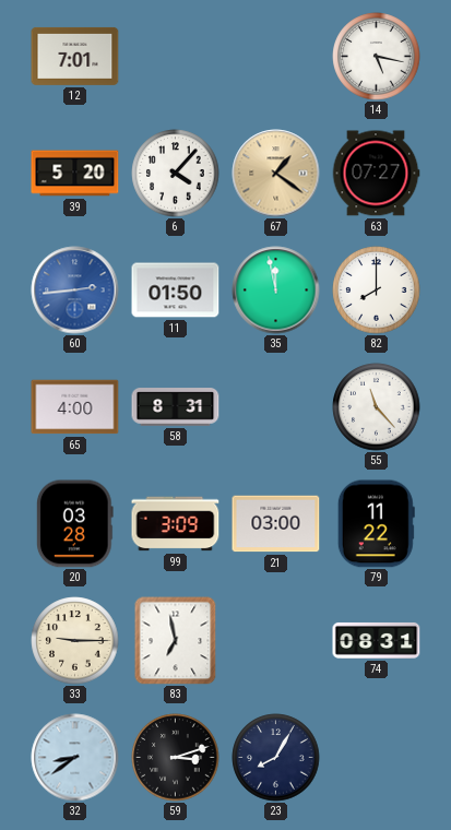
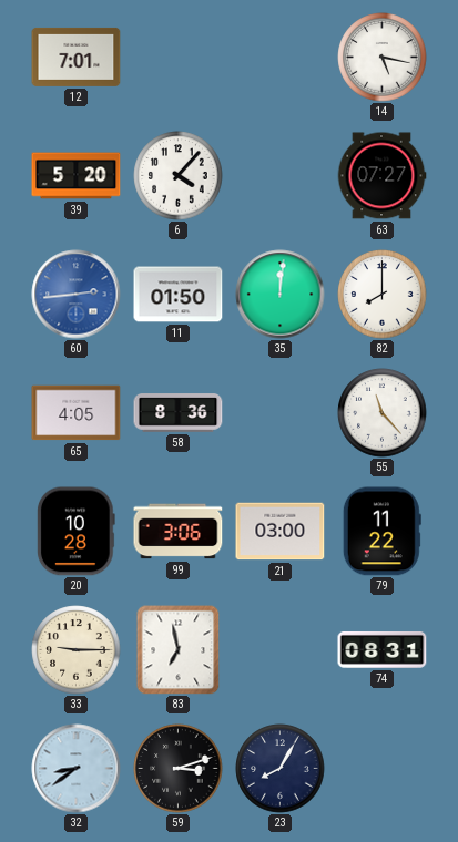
67: 1:21 -> none (276, 174)
35: 11:58 -> 12:01 (281, 295)
65: 4:00 -> 4:05 (77, 413)
58: 8:31 -> 8:36 (179, 413)
20: 03:28 -> 10:28 (75, 532)
99: 3:09 -> 3:06 (179, 532)
